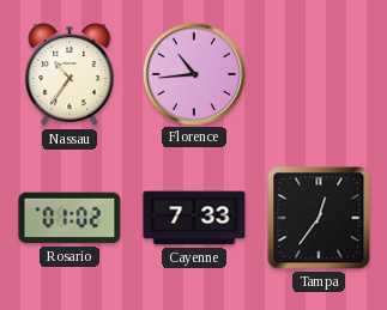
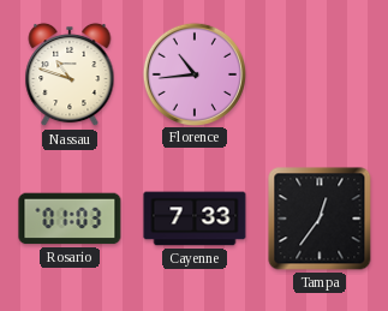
Nassau: 10:36 -> 10:48 (70, 74)
Rosario: 01:02 -> 01:03 (70, 219)
